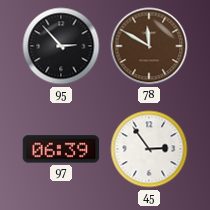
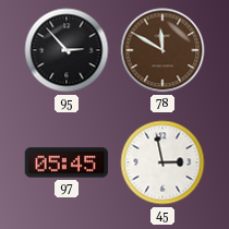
97: 06:39 -> 05:45 (67, 162)
45: 2:54 -> 2:58 (162, 162)
